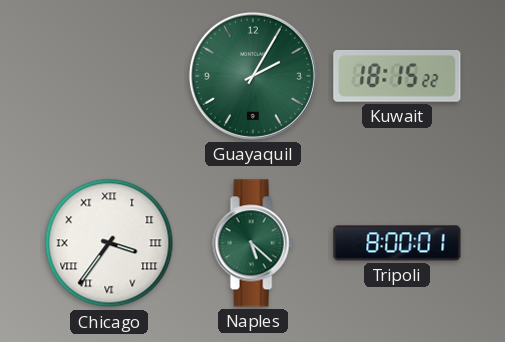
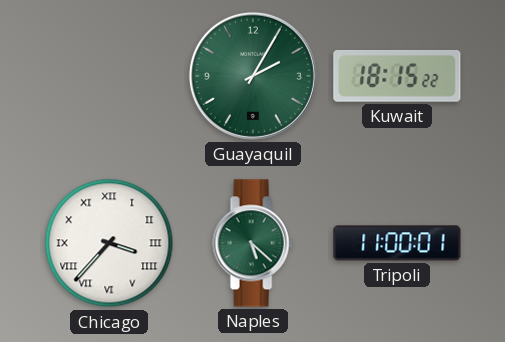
Chicago: 3:36 -> 3:37 (109, 243)
Tripoli: 8:00 -> 11:00 (397, 243)
